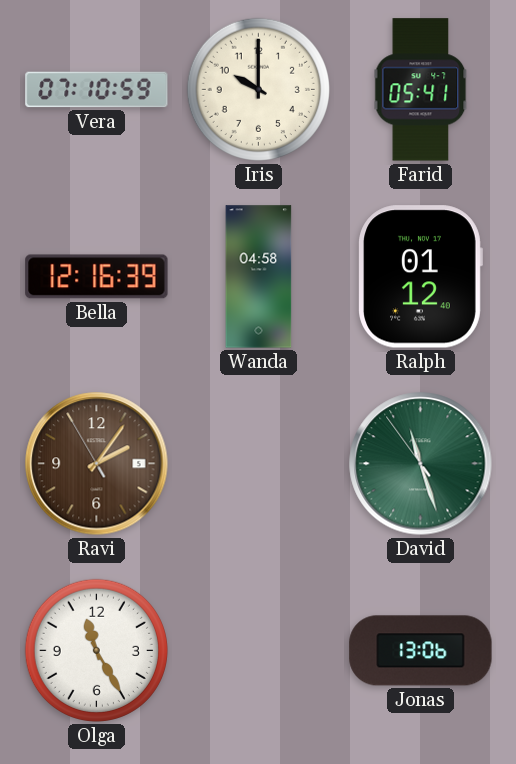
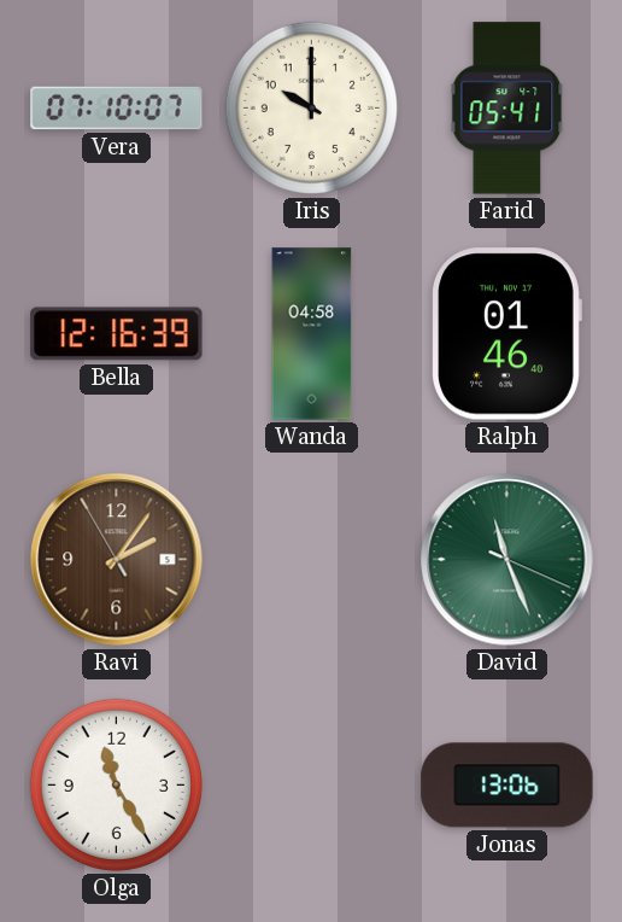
Vera: 07:10:59 -> 07:10:07 (117, 109)
Ralph: 01:12 -> 01:46 (506, 334)
David: 11:26:54 -> 11:26:19 (507, 560)
